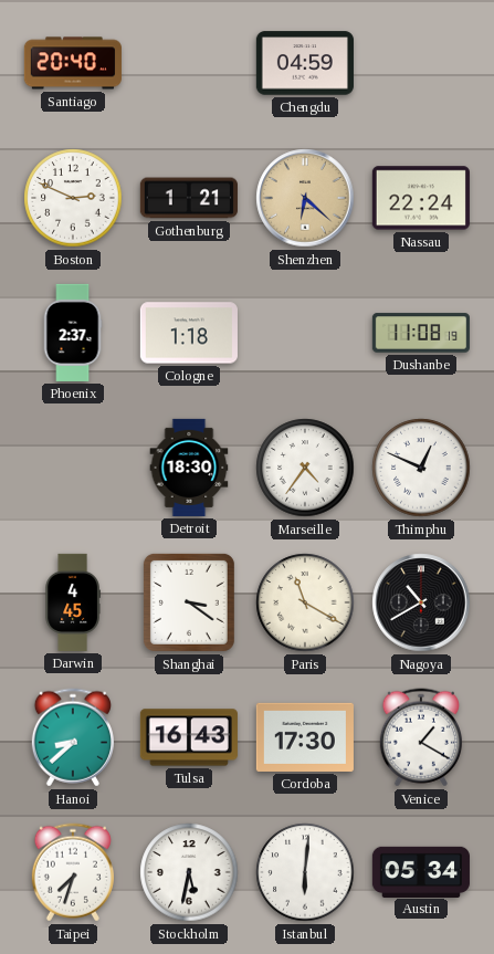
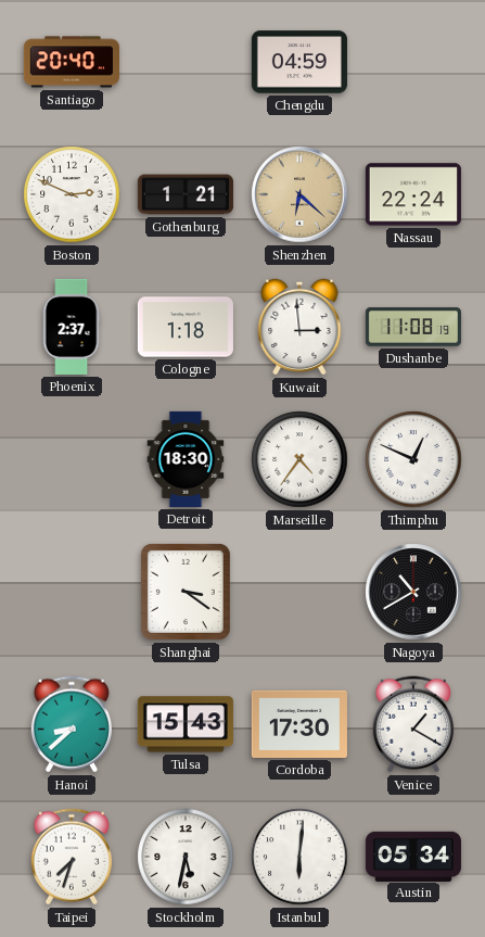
Kuwait: none -> 2:59 (299, 327)
Darwin: 4:45 -> none (73, 602)
Paris: 11:20 -> none (305, 602)
Tulsa: 16:43 -> 15:43 (186, 724)
